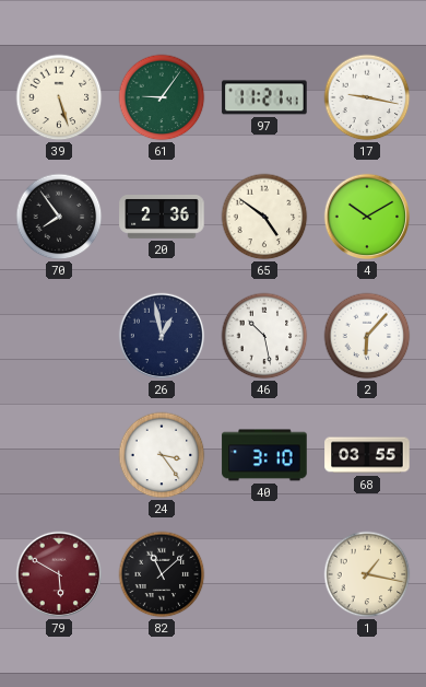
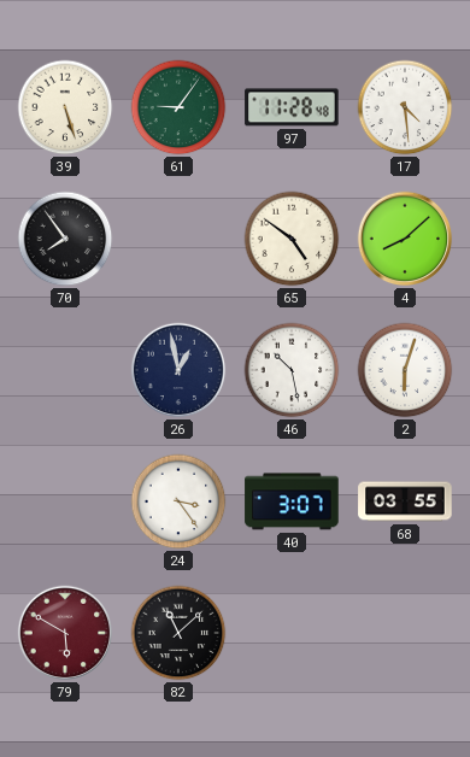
97: 11:21 -> 11:28 (292, 107)
17: 9:17 -> 4:29 (405, 107)
20: 2:36 -> none (162, 218)
4: 10:10 -> 8:08 (405, 239)
2: 6:07 -> 6:03 (405, 370)
40: 3:10 -> 3:07 (292, 501)
1: 1:17 -> none (367, 574)
